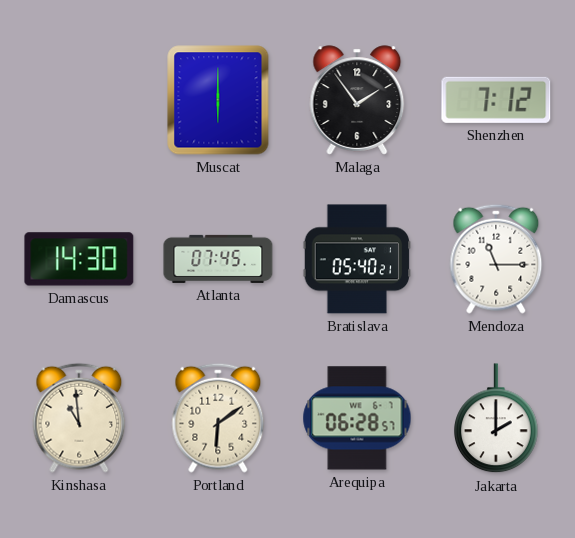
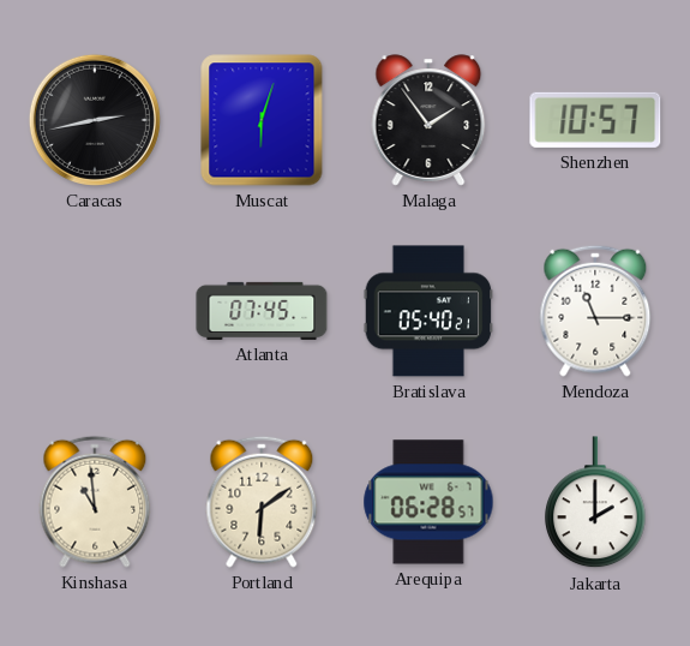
Caracas: none -> 2:43 (95, 120)
Muscat: 6:00 -> 6:03 (262, 120)
Shenzhen: 7:12 -> 10:57 (595, 120)
Damascus: 14:30 -> none (79, 259)
